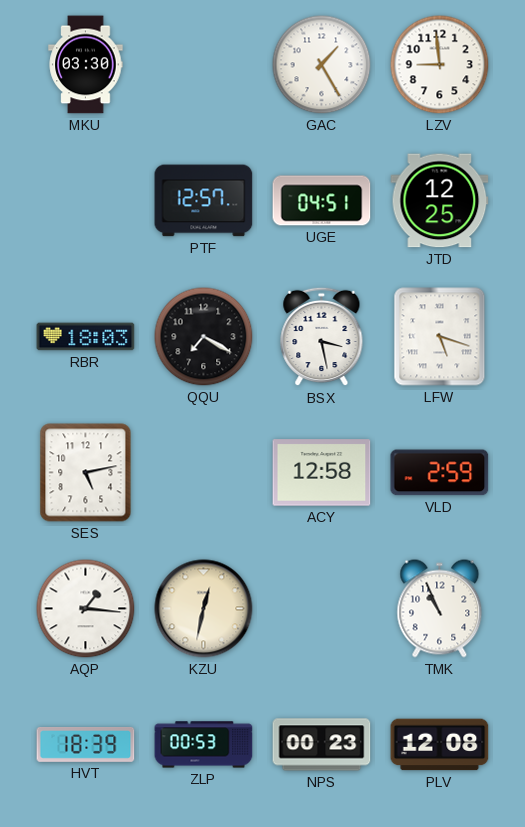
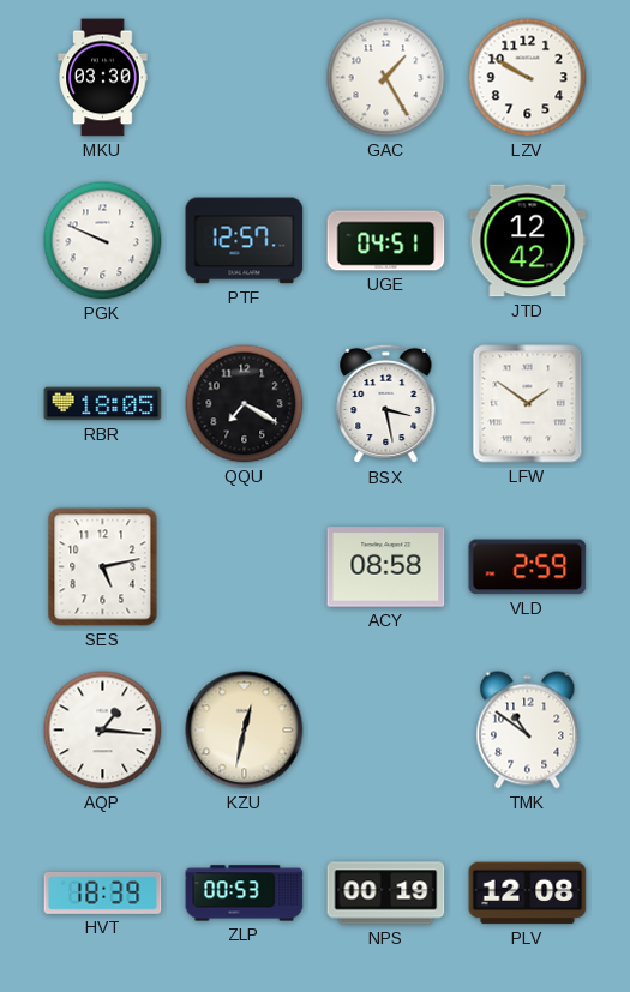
LZV: 8:59 -> 9:50 (528, 78)
PGK: none -> 9:49 (103, 241)
JTD: 12:25 -> 12:42 (528, 241)
RBR: 18:03 -> 18:05 (103, 404)
LFW: 5:18 -> 1:51 (528, 404)
ACY: 12:58 -> 08:58 (386, 567)
TMK: 10:56 -> 10:51 (528, 731)
NPS: 00:23 -> 00:19 (386, 894)
